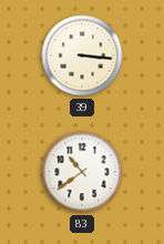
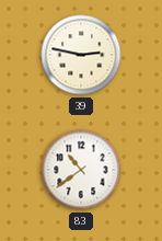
39: 3:16 -> 2:47 (81, 55)
